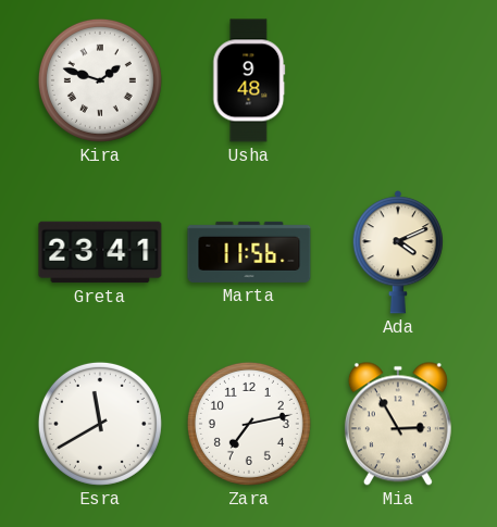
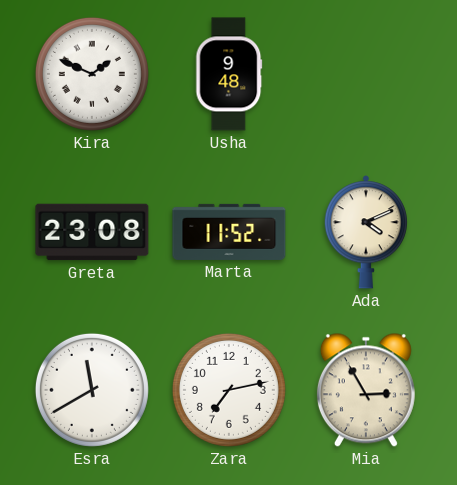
Kira: 1:48 -> 1:49 (92, 74)
Greta: 23:41 -> 23:08 (92, 232)
Marta: 11:56 -> 11:52 (229, 232)
